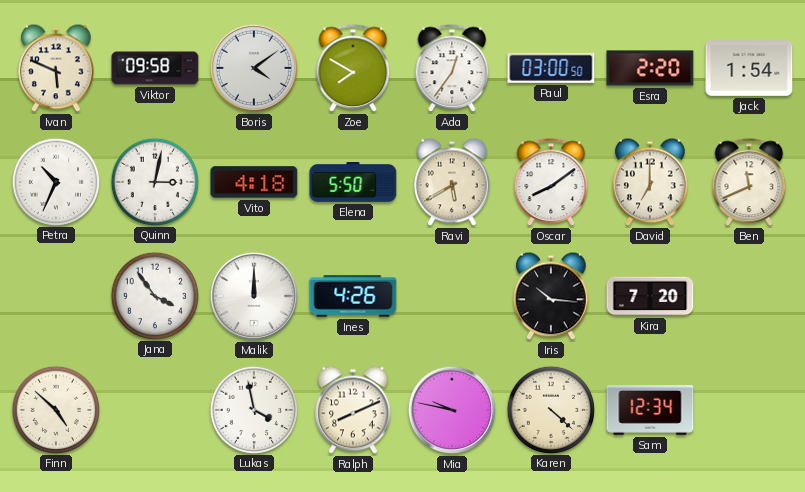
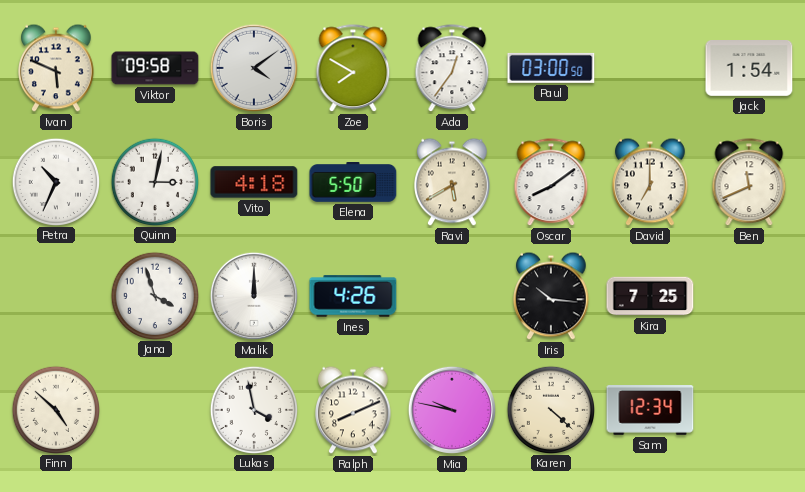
Esra: 2:20 -> none (650, 68)
Jana: 3:54 -> 3:57 (154, 295)
Kira: 7:20 -> 7:25 (650, 296)
